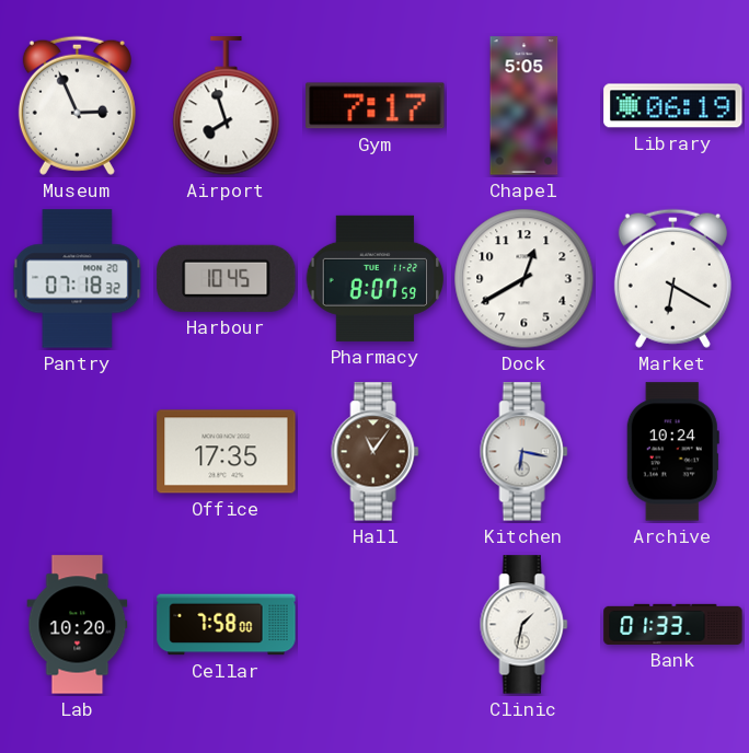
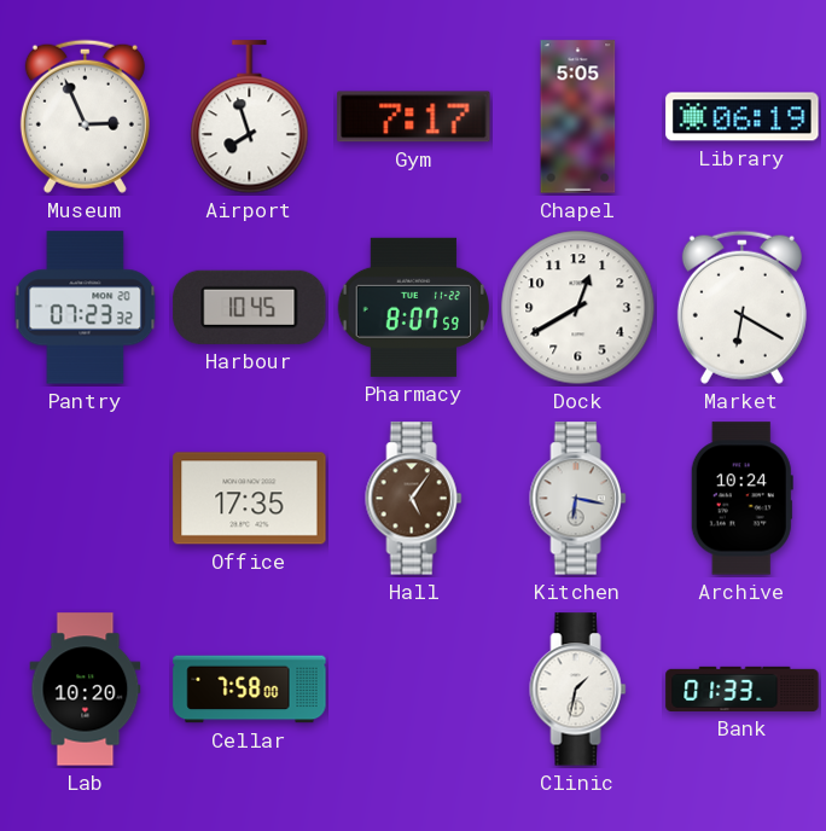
Pantry: 07:18 -> 07:23 (86, 308)
Hall: 11:06 -> 5:06 (414, 499)
